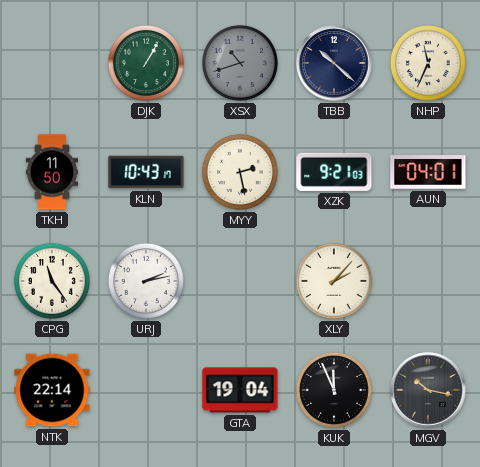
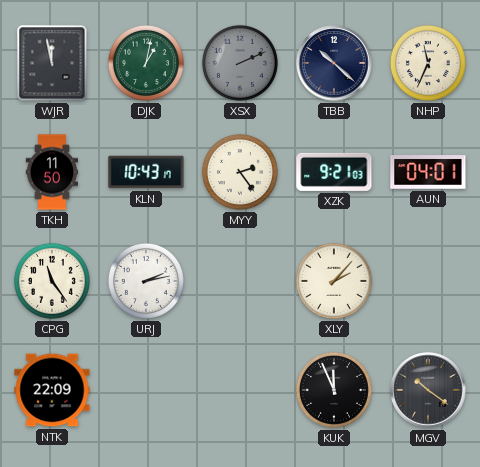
WJR: none -> 11:58 (52, 63)
DJK: 1:05 -> 1:02 (146, 63)
XSX: 10:42 -> 2:11 (240, 63)
MYY: 2:28 -> 2:24 (240, 172)
NTK: 22:14 -> 22:09 (52, 390)
GTA: 19:04 -> none (240, 390)
MGV: 10:17 -> 10:21 (428, 390)
